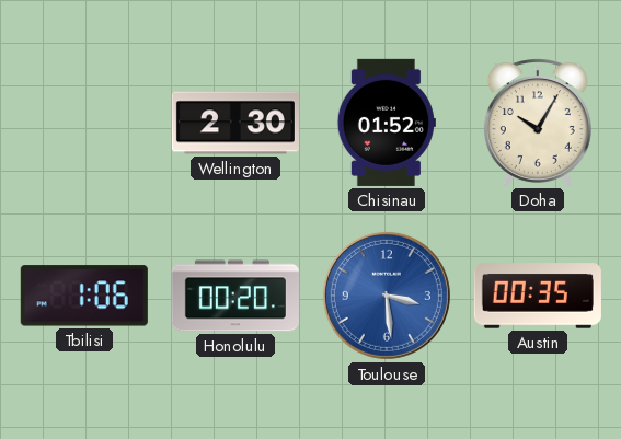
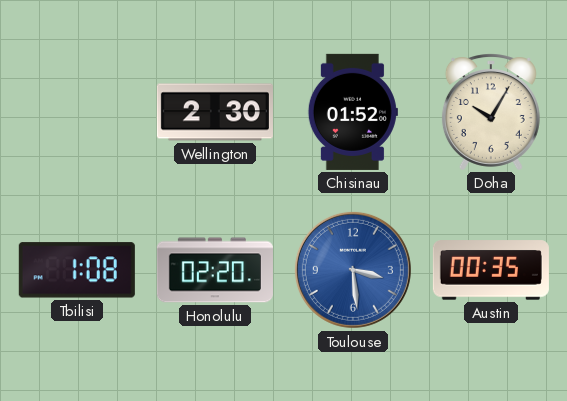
Tbilisi: 1:06 -> 1:08 (77, 270)
Honolulu: 00:20 -> 02:20 (215, 270)
